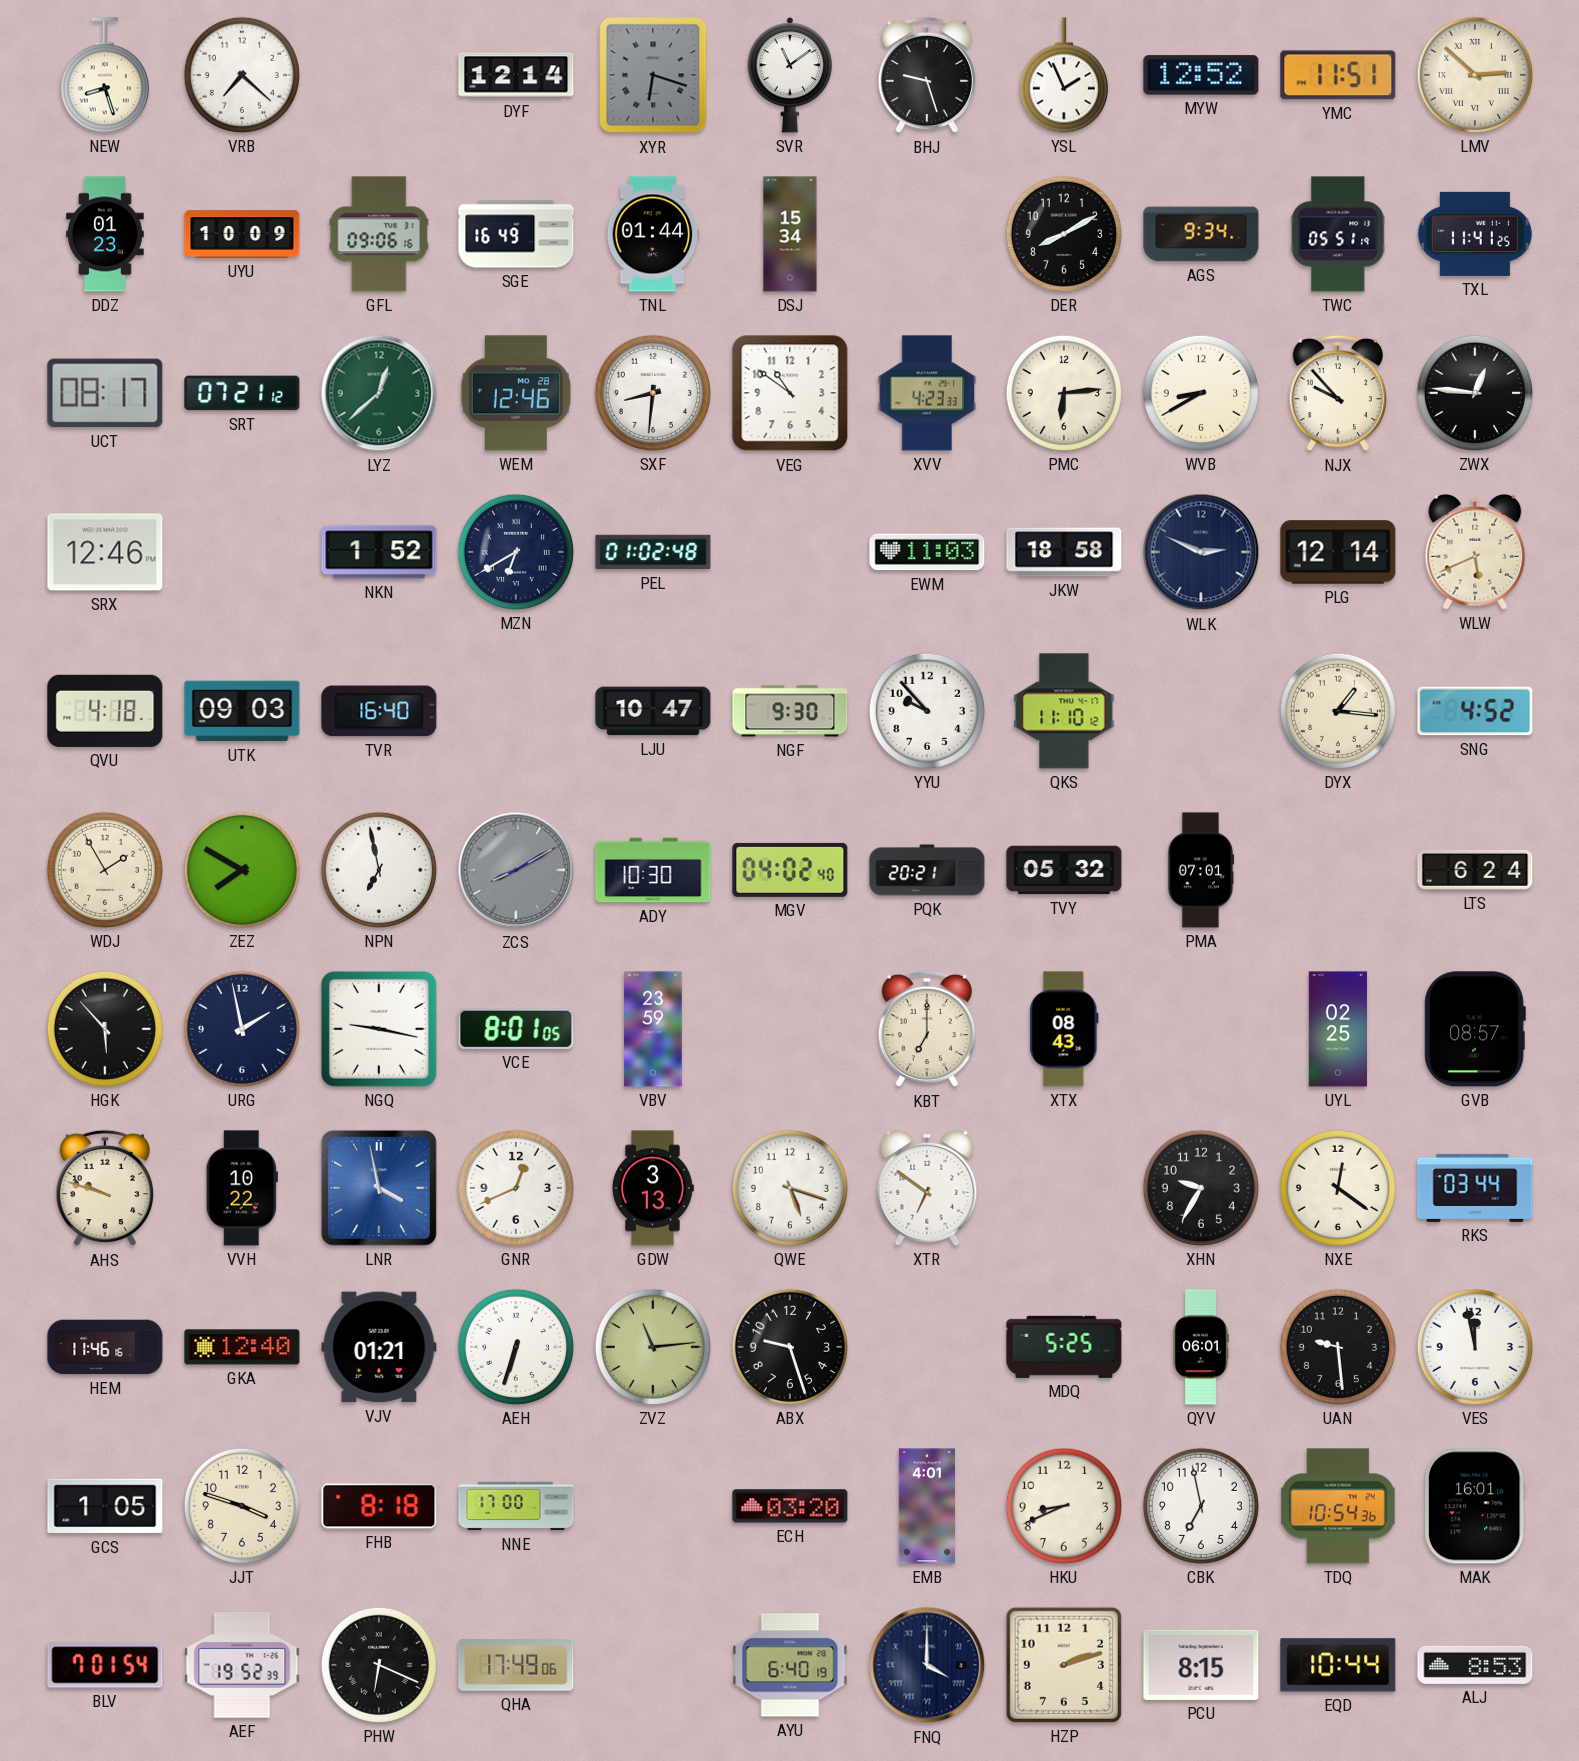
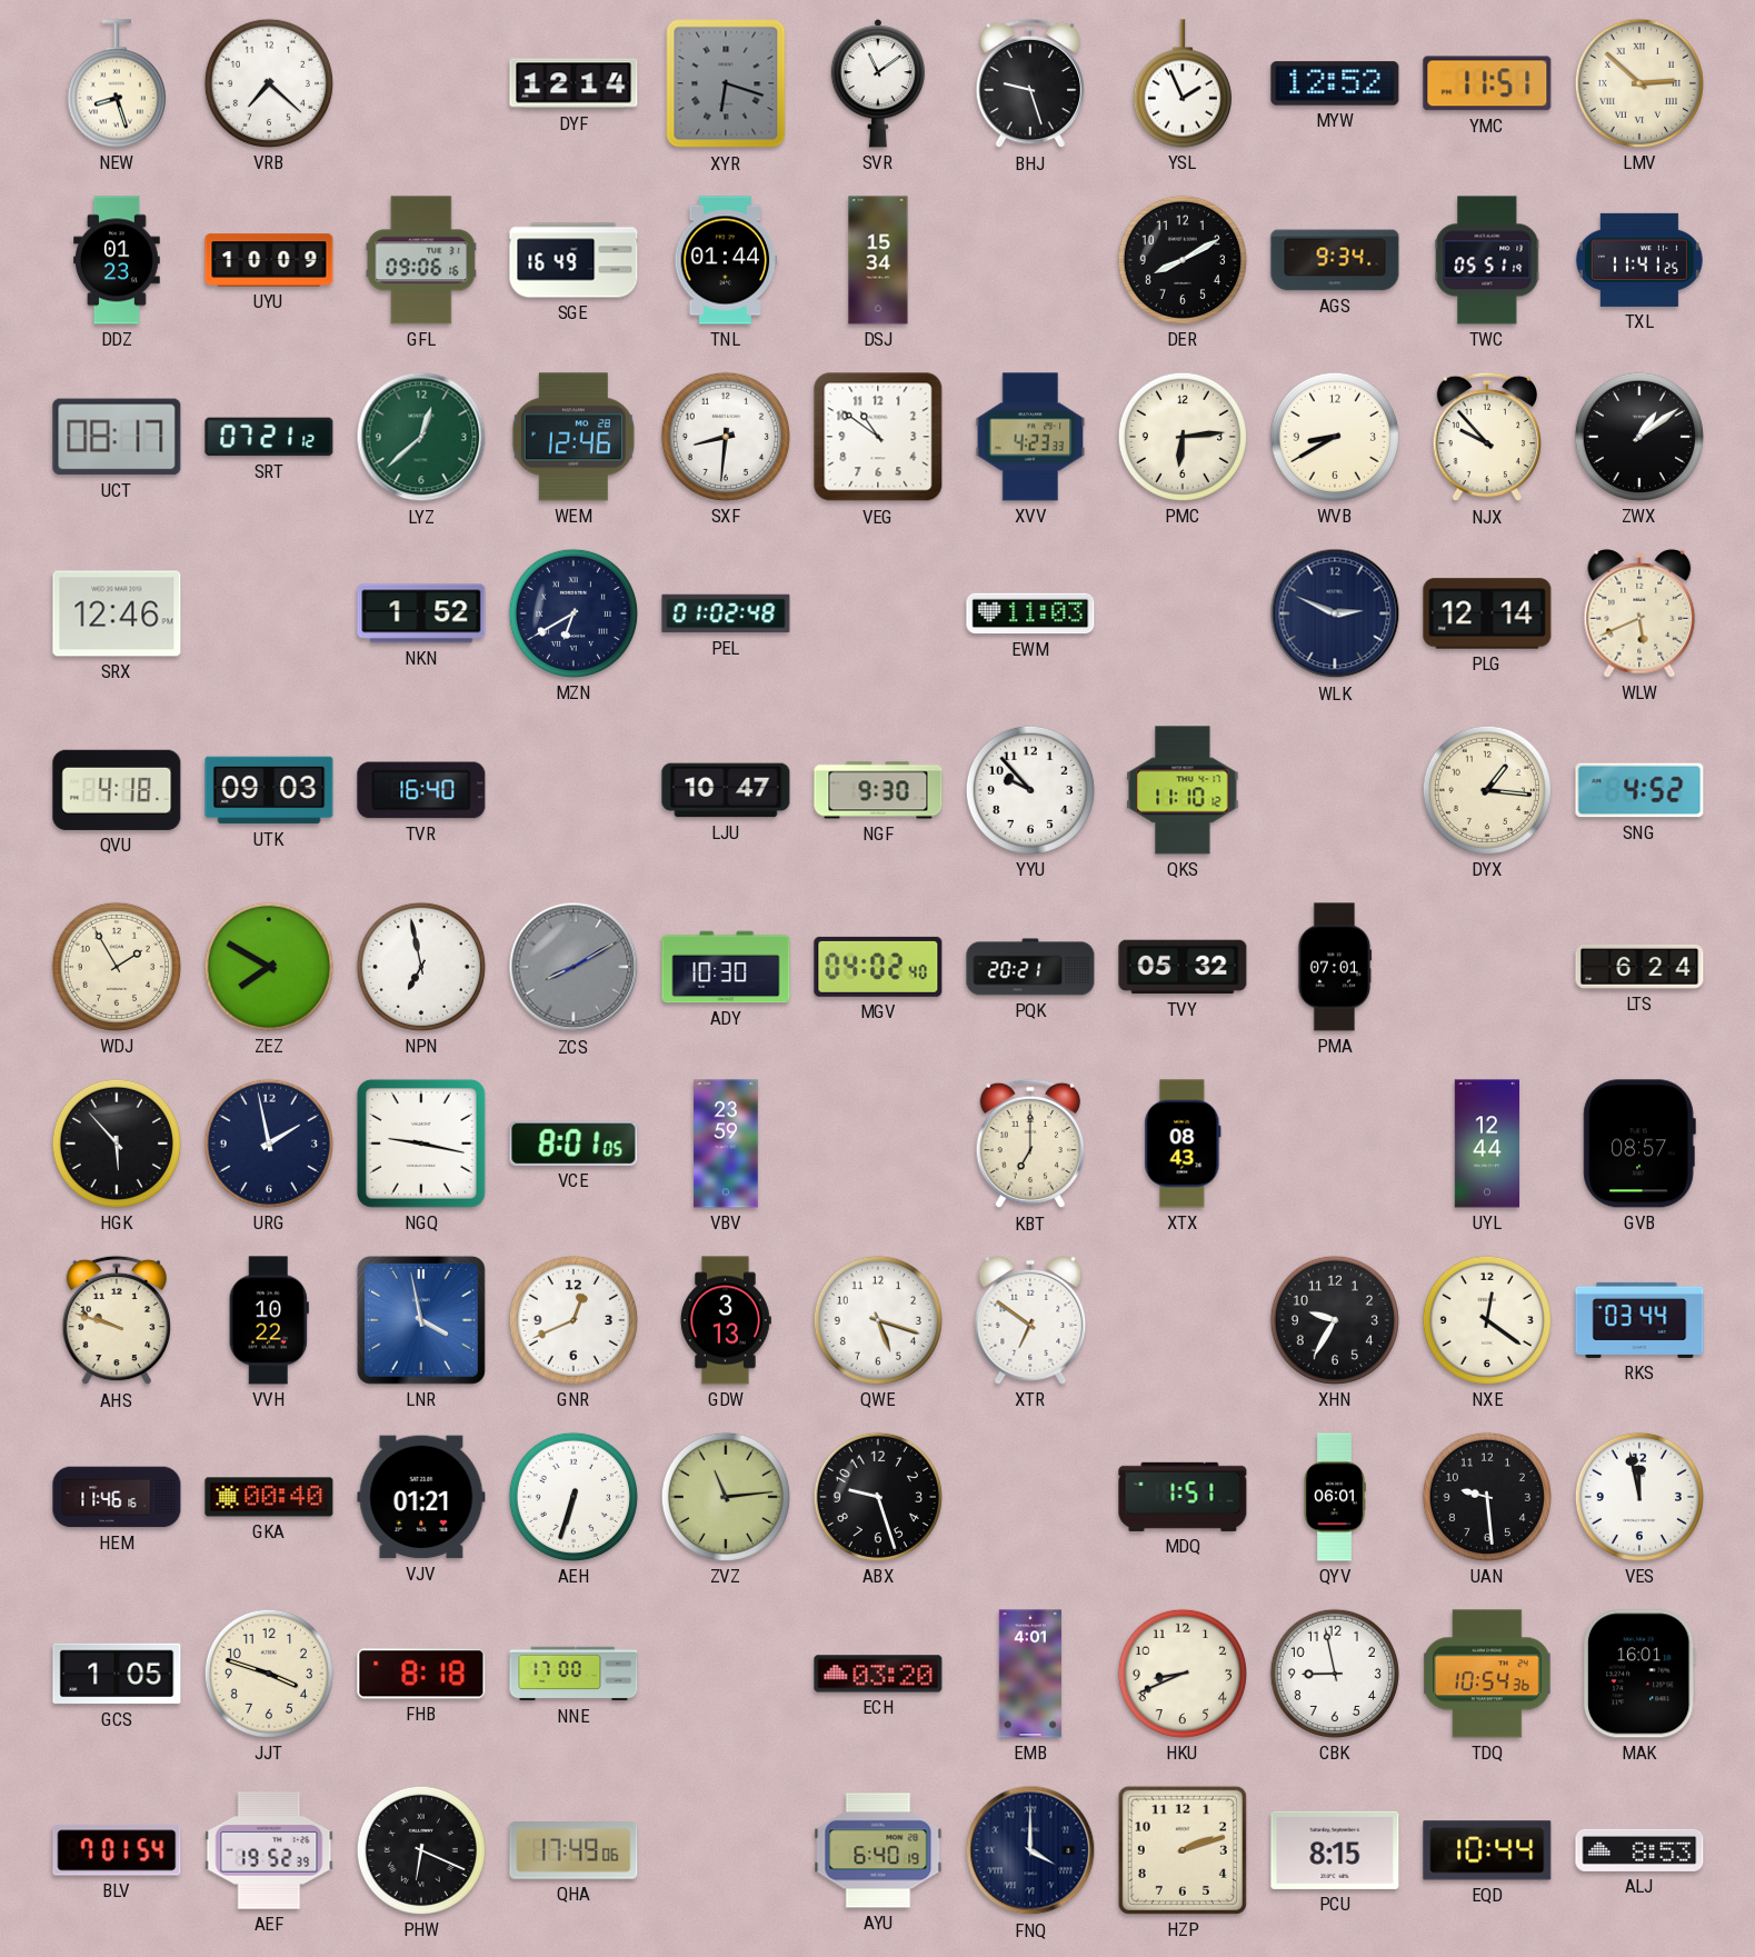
ZWX: 12:46 -> 1:09 (1639, 437)
JKW: 18:58 -> none (1064, 552)
UYL: 02:25 -> 12:44 (1486, 1144)
GKA: 12:40 -> 00:40 (269, 1497)
MDQ: 5:25 -> 1:51 (1183, 1497)
CBK: 6:58 -> 8:58 (1335, 1674)
